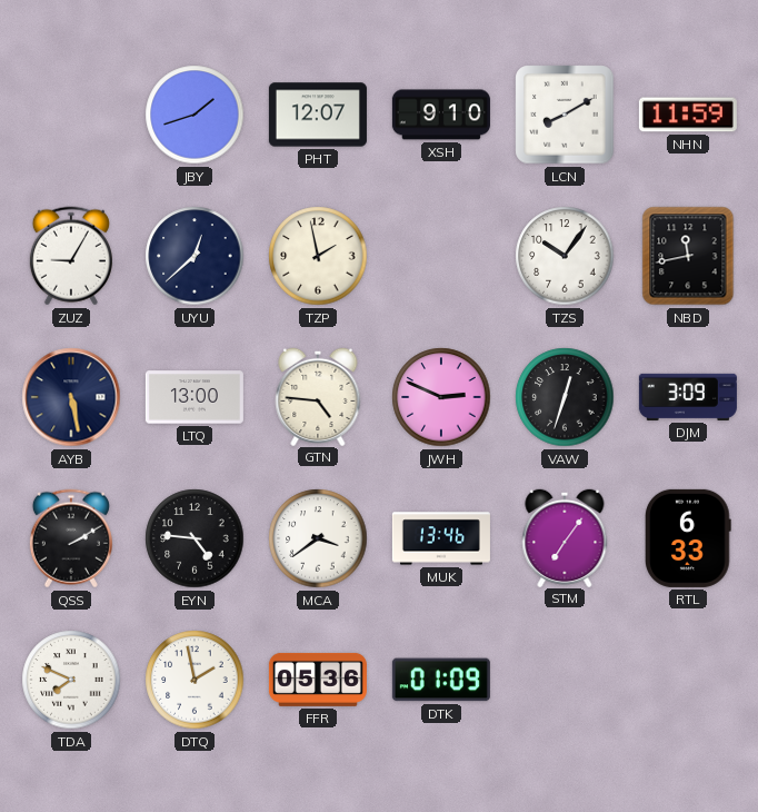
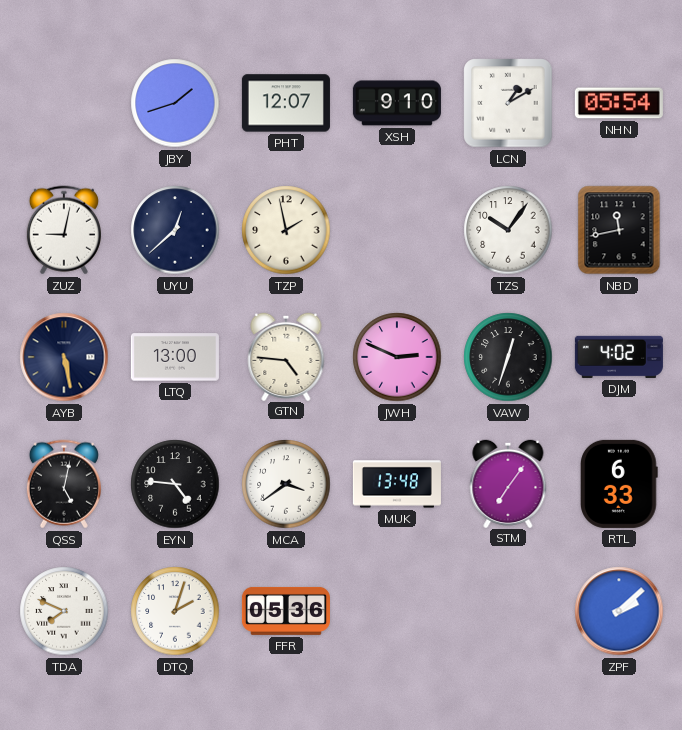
LCN: 8:10 -> 1:10 (508, 103)
NHN: 11:59 -> 05:54 (619, 103)
ZUZ: 9:05 -> 9:02 (64, 230)
DJM: 3:09 -> 4:02 (619, 357)
QSS: 2:10 -> 5:02 (64, 484)
MUK: 13:46 -> 13:48 (397, 484)
DTQ: 1:58 -> 2:03 (175, 611)
DTK: 01:09 -> none (441, 680)
ZPF: none -> 2:08 (619, 611)
